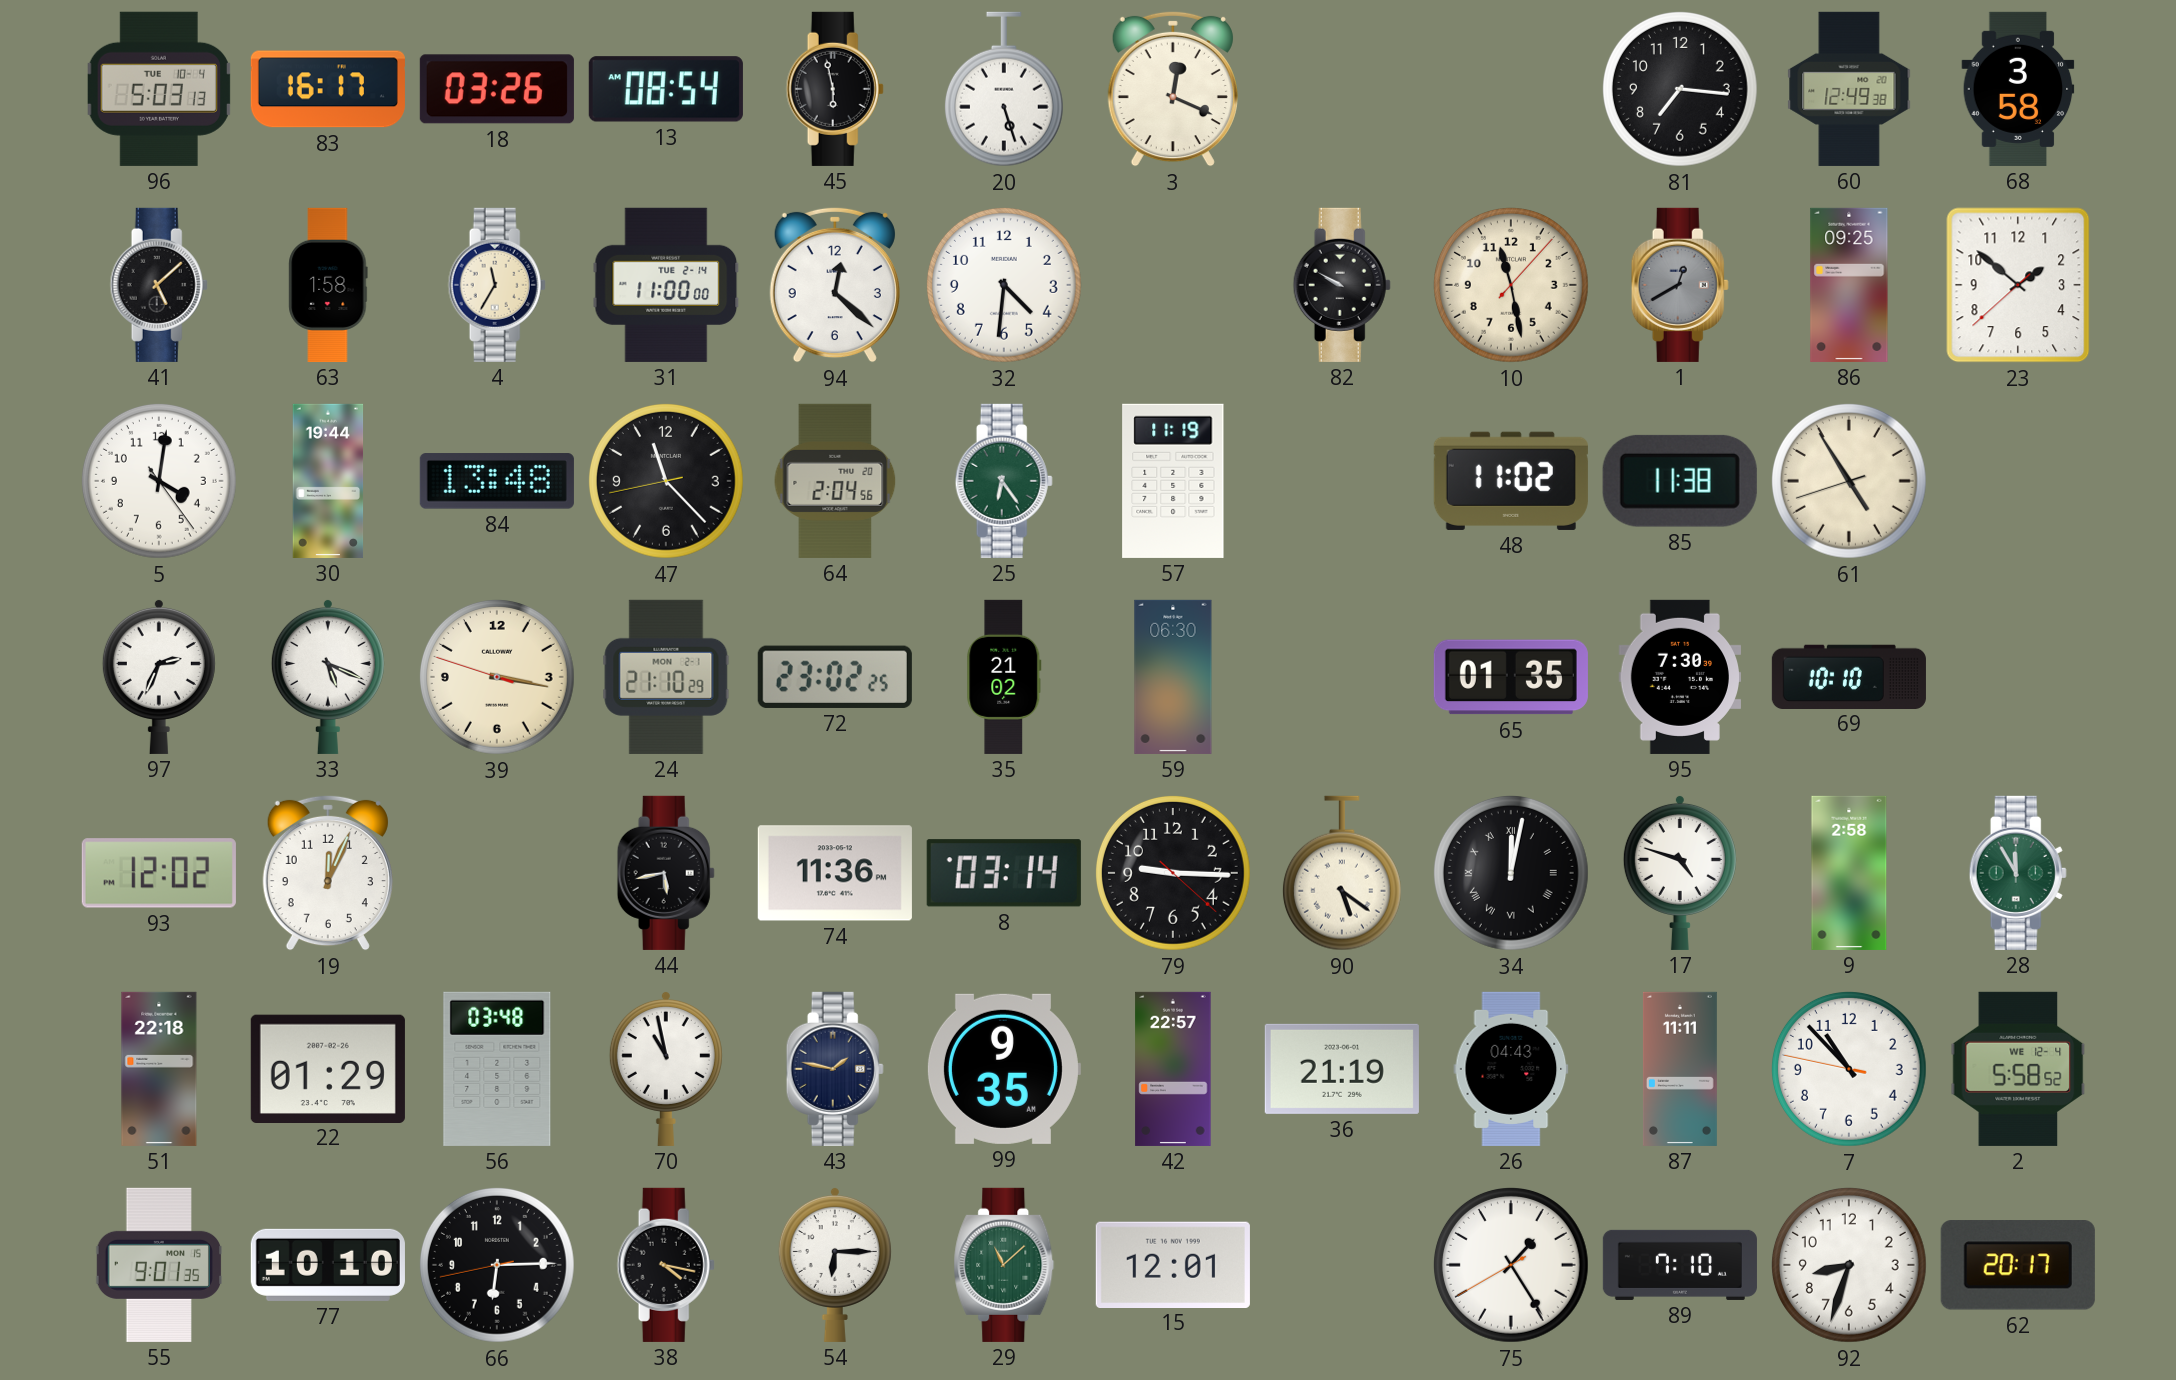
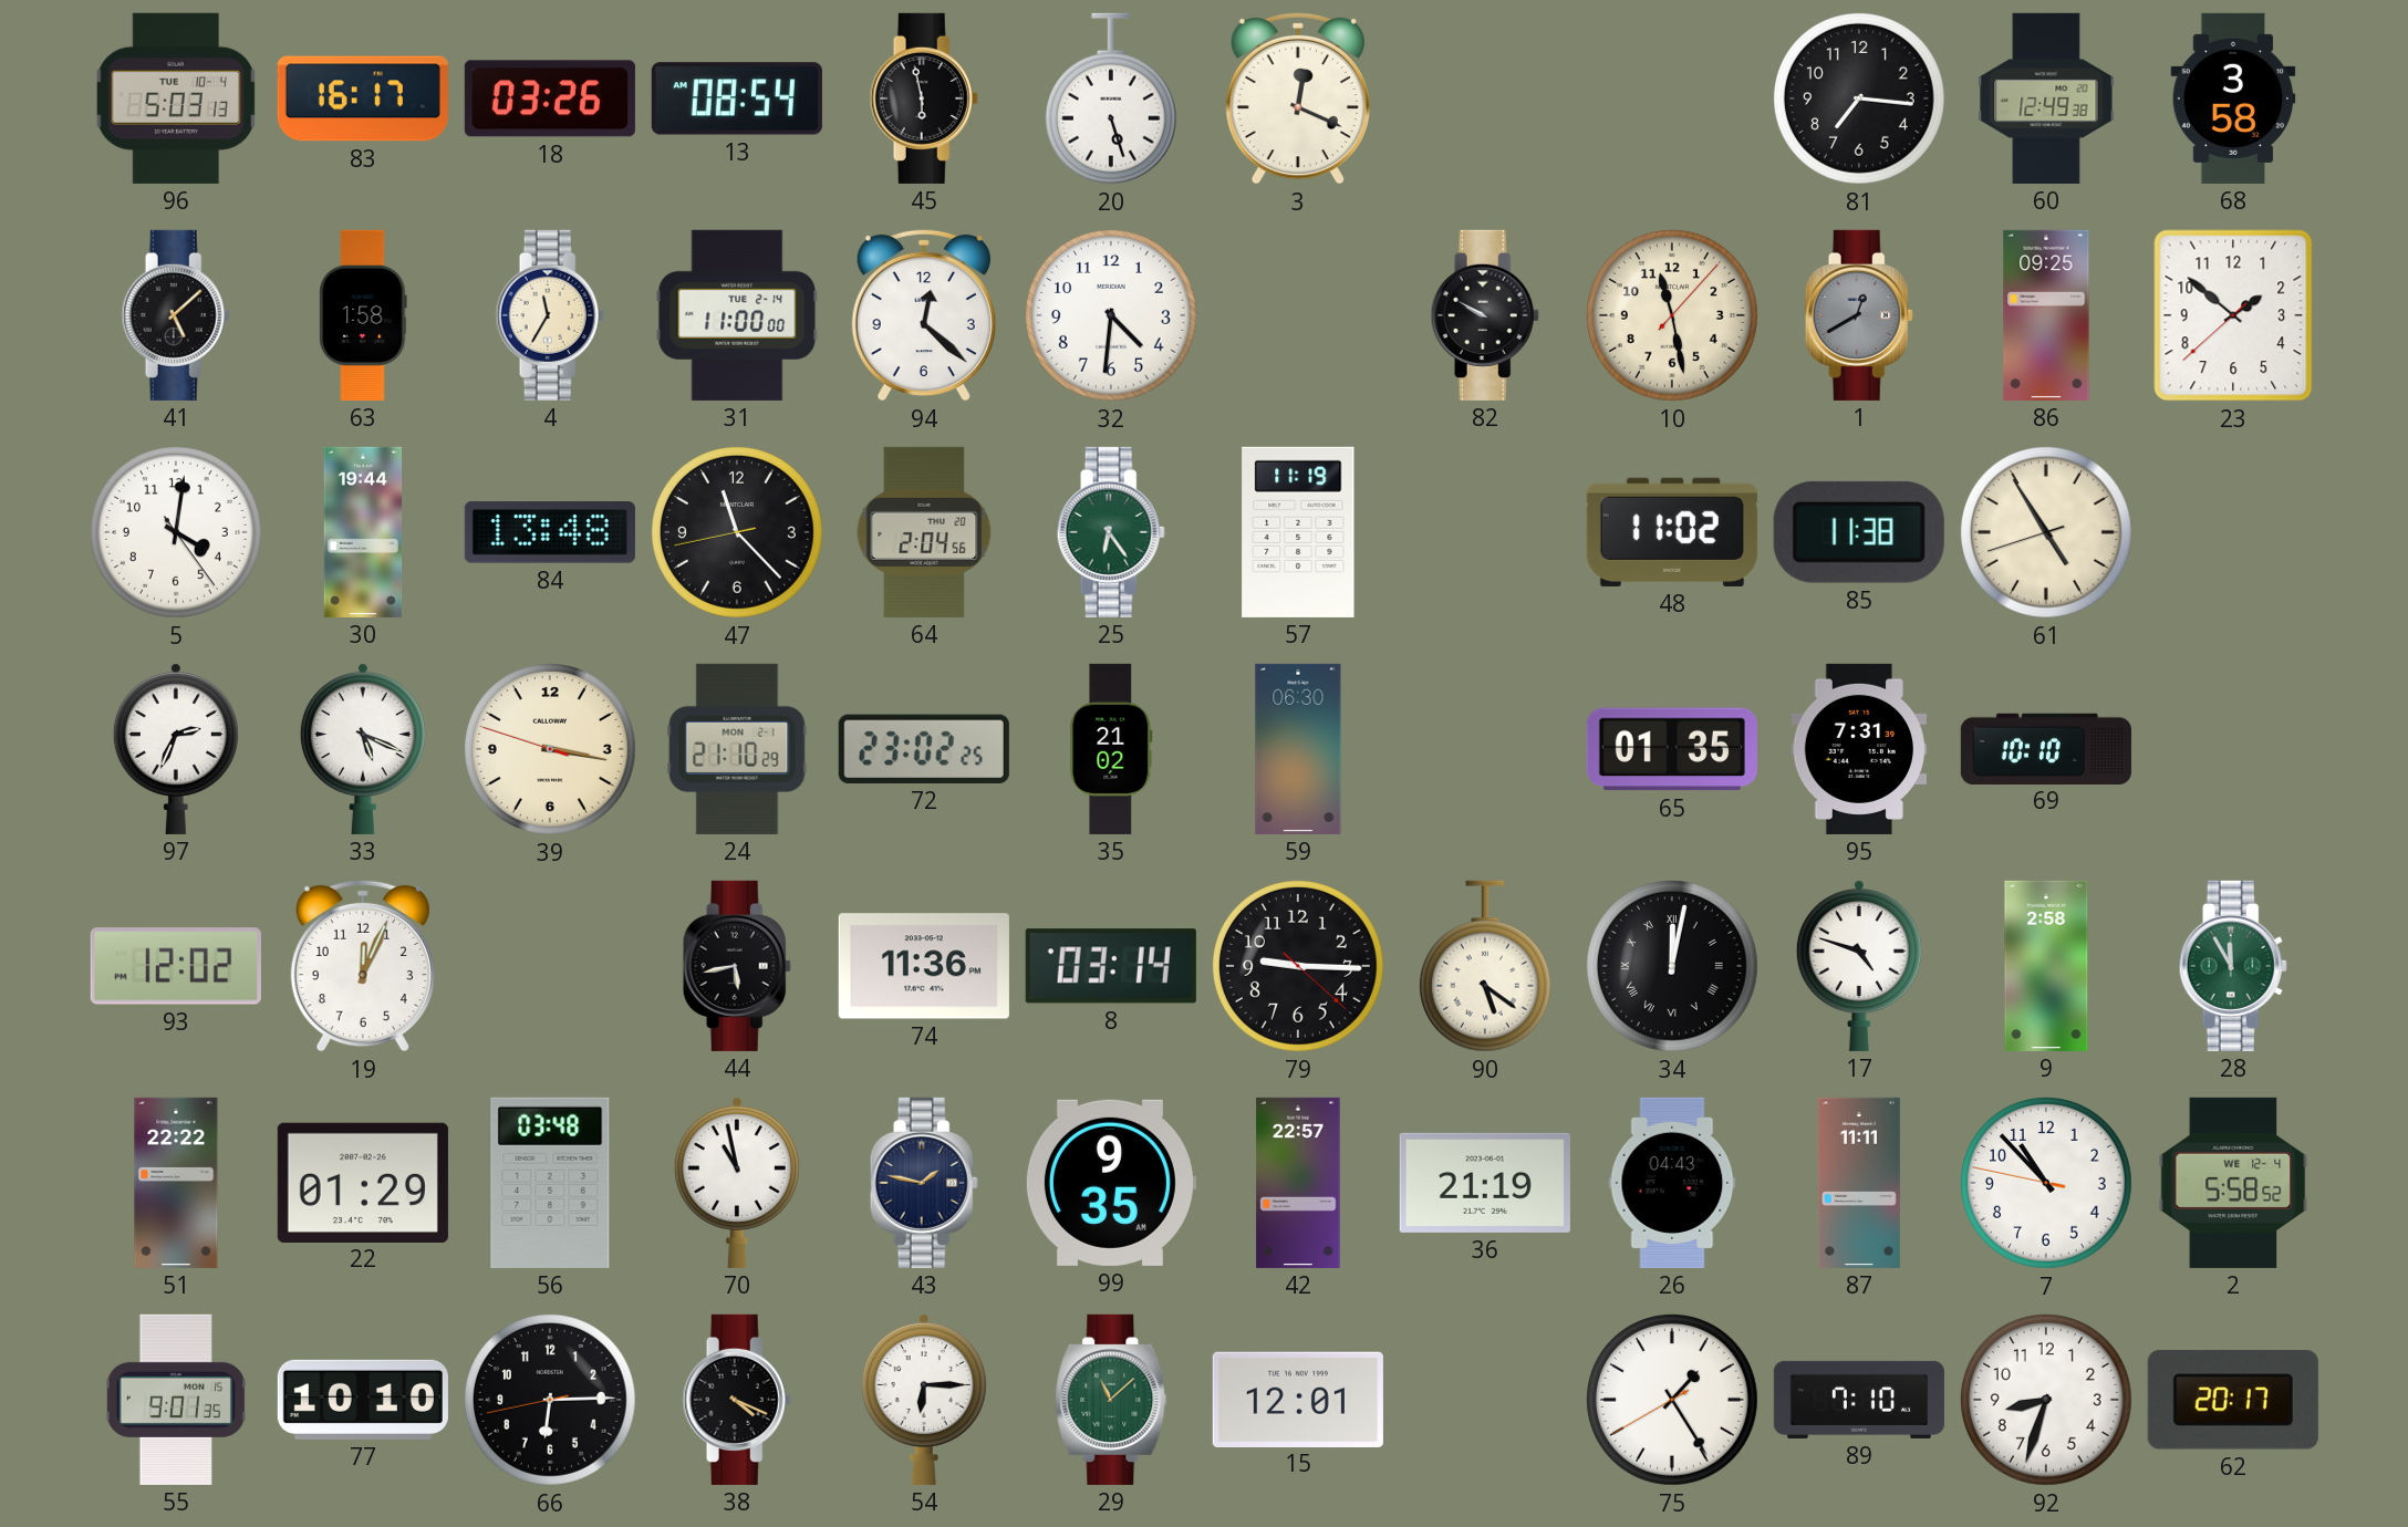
95: 7:30 -> 7:31 (1858, 749)
51: 22:18 -> 22:22 (176, 1183)
38: 4:17 -> 4:19 (737, 1400)
